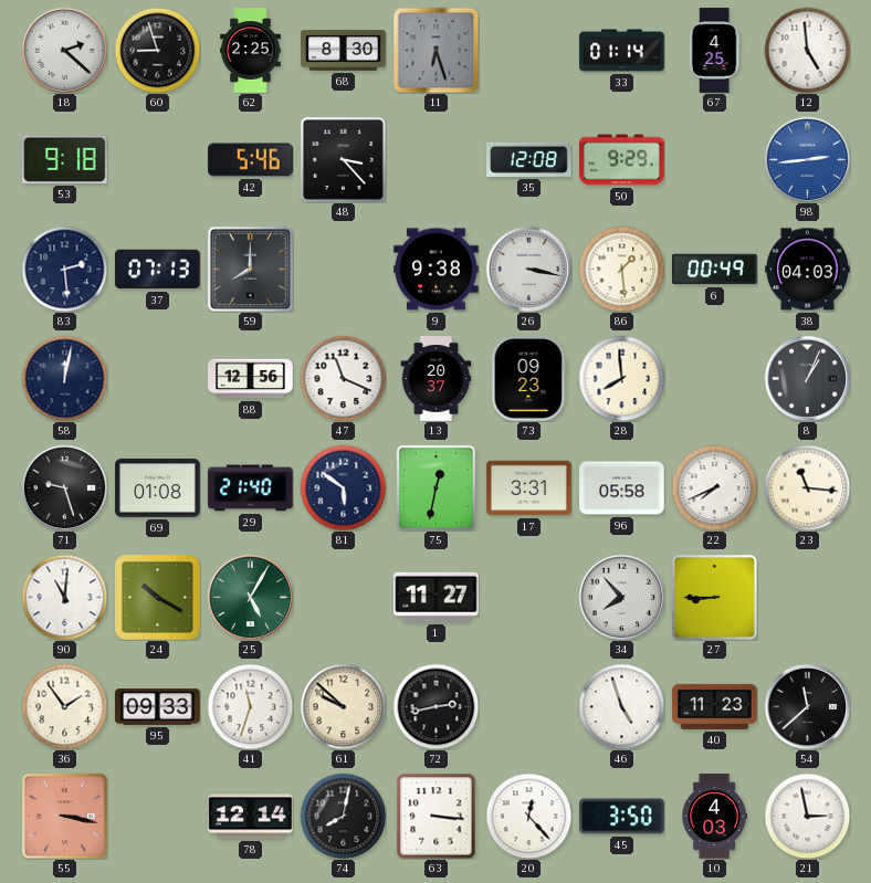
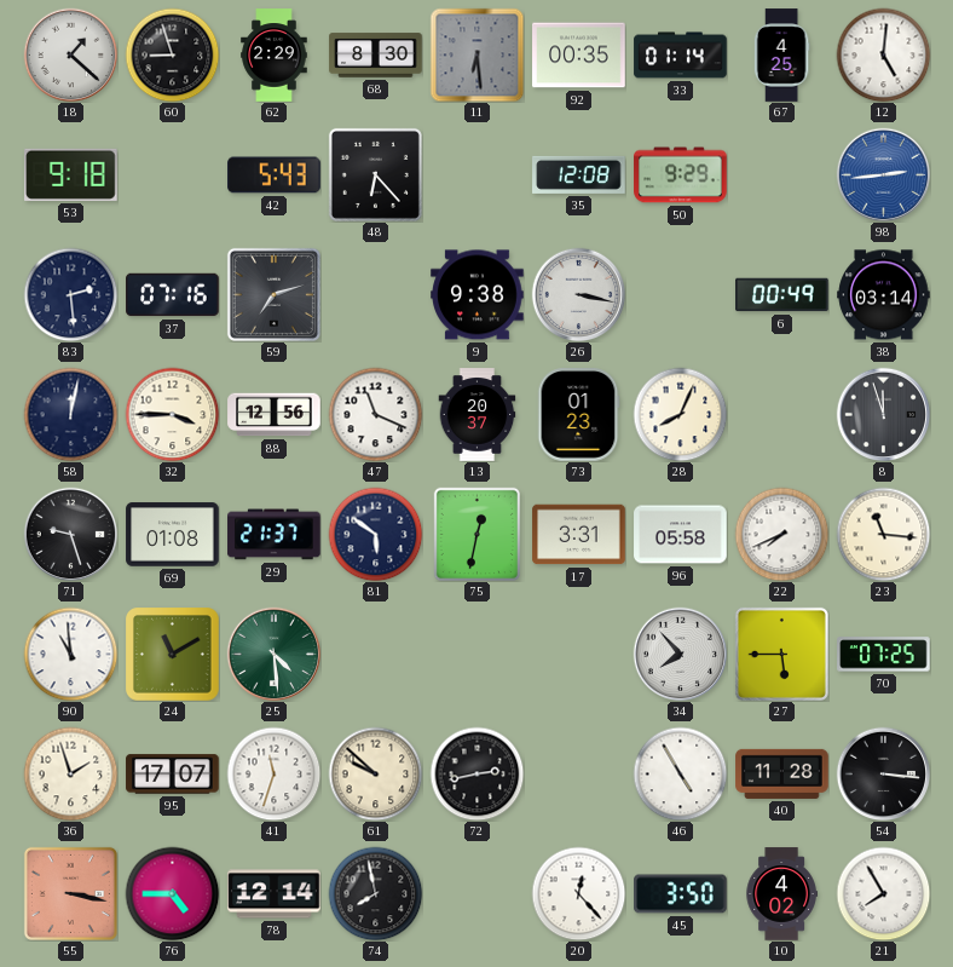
18: 2:22 -> 1:22 (70, 54)
62: 2:25 -> 2:29 (275, 56)
11: 6:27 -> 6:29 (477, 54)
92: none -> 00:35 (579, 56)
12: 4:59 -> 5:01 (883, 54)
42: 5:46 -> 5:43 (275, 175)
48: 3:23 -> 6:23 (375, 174)
37: 07:13 -> 07:16 (173, 295)
59: 8:00 -> 7:12 (273, 294)
86: 1:29 -> none (621, 269)
38: 04:03 -> 03:14 (884, 295)
32: none -> 3:45 (172, 414)
73: 09:23 -> 01:23 (578, 415)
28: 7:59 -> 8:04 (680, 414)
8: 1:04 -> 11:57 (883, 414)
29: 21:40 -> 21:37 (275, 535)
90: 11:01 -> 10:59 (70, 654)
24: 10:20 -> 11:10 (173, 655)
25: 5:05 -> 4:29 (273, 654)
1: 11:27 -> none (437, 597)
27: 8:45 -> 5:45 (781, 654)
70: none -> 07:25 (884, 655)
36: 1:54 -> 1:57 (70, 773)
95: 09:33 -> 17:07 (173, 775)
46: 4:57 -> 4:55 (680, 773)
40: 11:23 -> 11:28 (782, 773)
54: 11:38 -> 3:16 (883, 773)
76: none -> 4:45 (172, 893)
74: 8:02 -> 7:58 (375, 893)
63: 3:16 -> none (437, 816)
10: 4:03 -> 4:02 (781, 894)
21: 2:58 -> 7:55 (883, 893)
